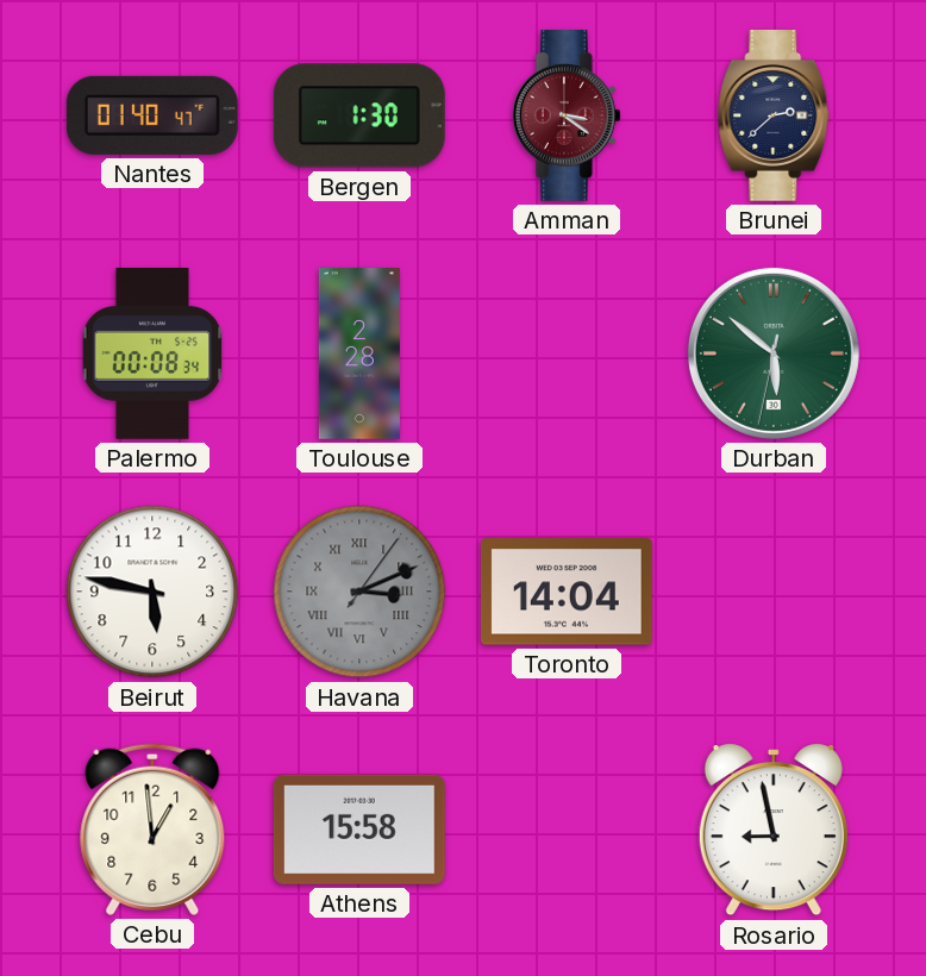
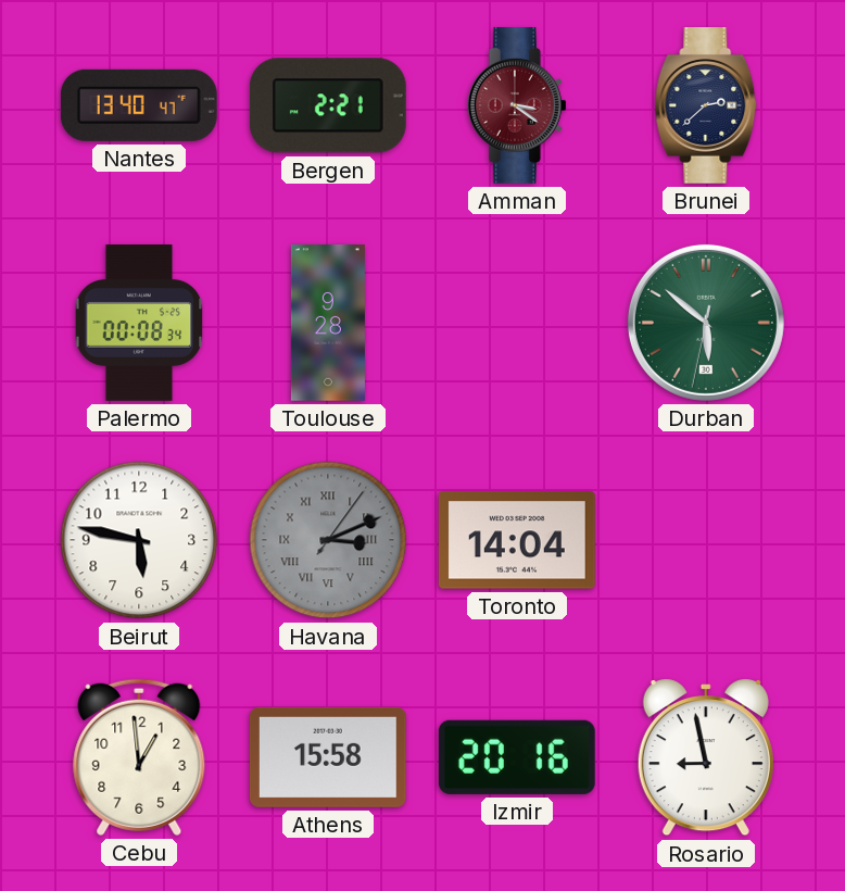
Nantes: 01:40 -> 13:40 (139, 105)
Bergen: 1:30 -> 2:21 (328, 105)
Toulouse: 2:28 -> 9:28 (328, 323)
Izmir: none -> 20:16 (517, 757)
